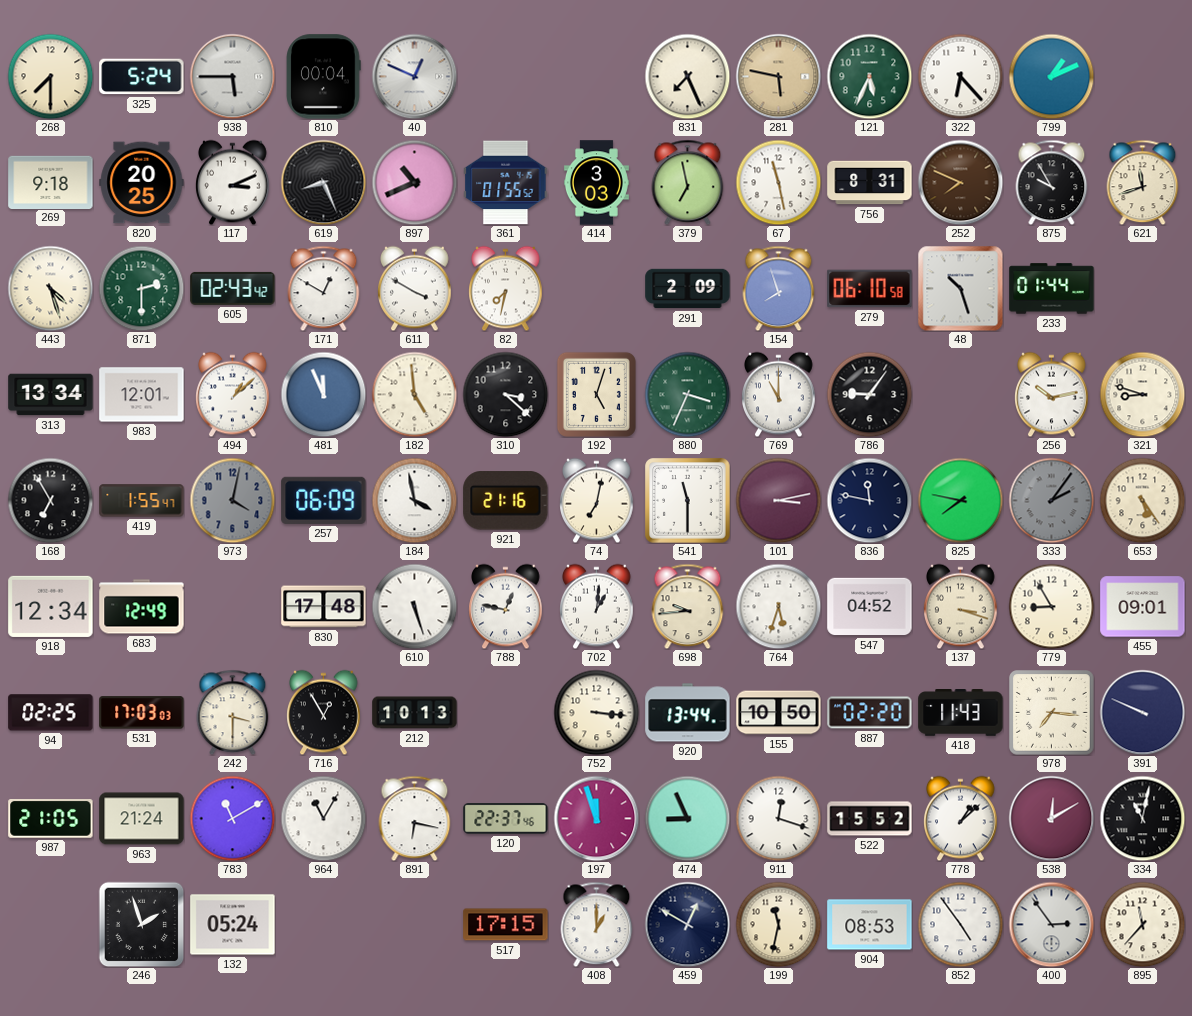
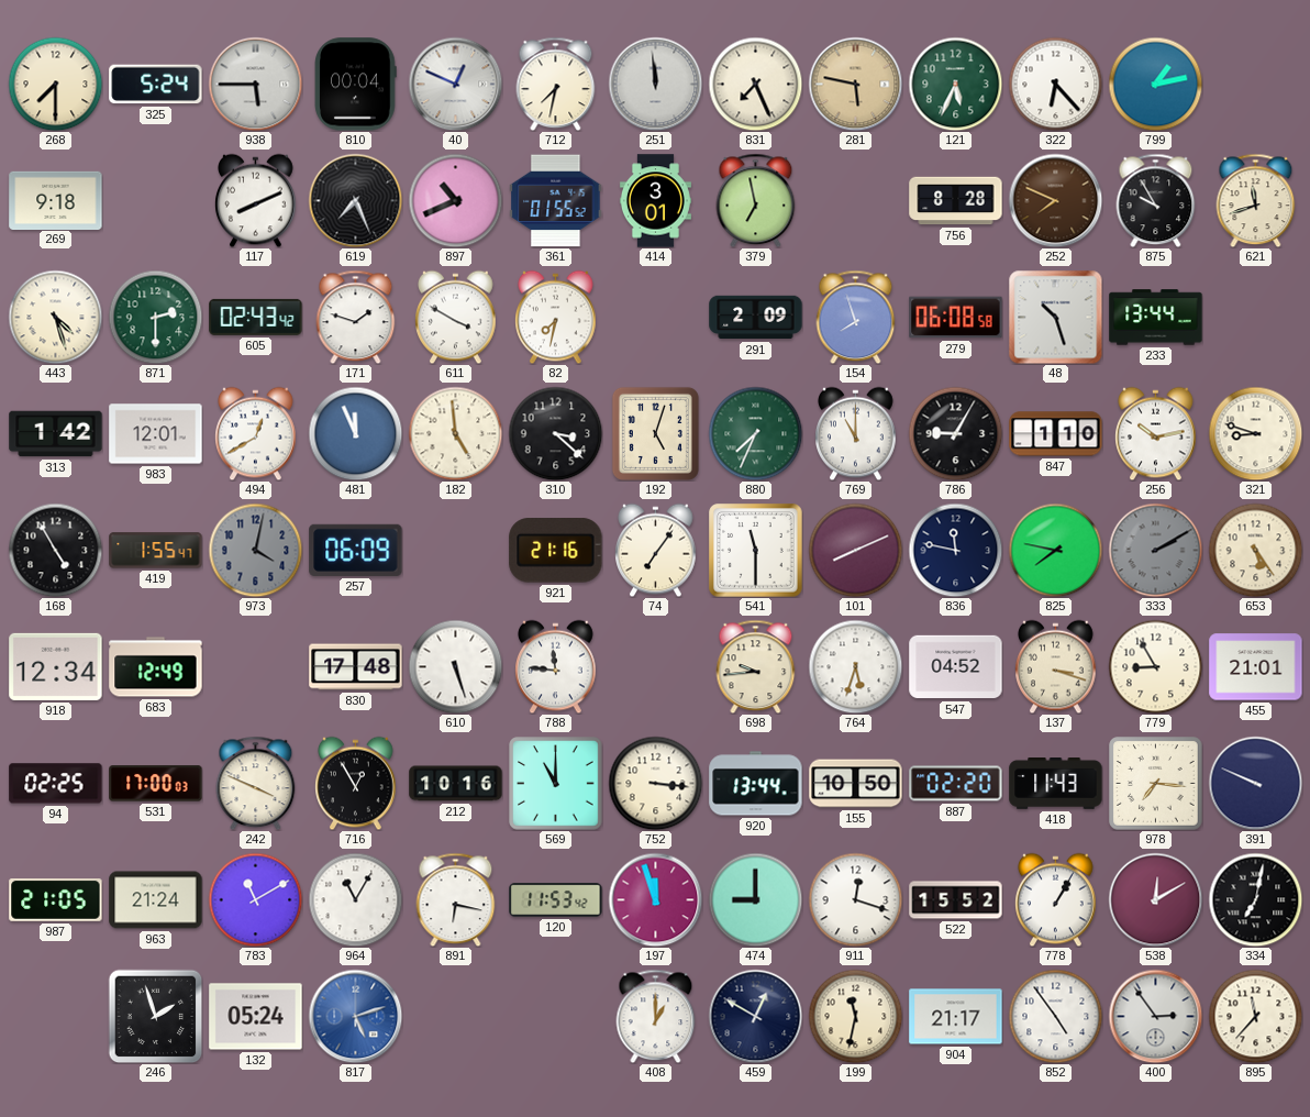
712: none -> 7:32 (556, 84)
251: none -> 11:59 (655, 84)
799: 1:11 -> 1:13 (1155, 84)
820: 20:25 -> none (142, 183)
117: 3:11 -> 8:11 (256, 200)
619: 8:26 -> 7:26 (355, 200)
414: 3:03 -> 3:01 (655, 201)
67: 11:28 -> none (778, 182)
756: 8:31 -> 8:28 (956, 201)
171: 12:50 -> 1:48 (356, 317)
279: 06:10 -> 06:08 (956, 318)
233: 01:44 -> 13:44 (1156, 318)
313: 13:34 -> 1:42 (56, 434)
494: 1:08 -> 12:40 (256, 433)
880: 3:34 -> 7:34 (755, 433)
786: 9:06 -> 9:05 (955, 433)
847: none -> 1:10 (1056, 434)
168: 6:55 -> 4:55 (55, 550)
184: 3:58 -> none (414, 500)
74: 7:02 -> 7:06 (656, 550)
101: 3:13 -> 8:11 (855, 550)
333: 2:06 -> 2:10 (1155, 550)
788: 12:47 -> 11:46 (556, 666)
702: 1:01 -> none (597, 606)
455: 09:01 -> 21:01 (1256, 667)
531: 17:03 -> 17:00 (156, 784)
242: 3:30 -> 3:49 (256, 783)
212: 10:13 -> 10:16 (456, 784)
569: none -> 11:00 (556, 784)
120: 22:37 -> 11:53 (556, 900)
474: 8:56 -> 9:00 (755, 899)
778: 1:08 -> 1:05 (1056, 899)
334: 11:02 -> 7:02 (1255, 899)
817: none -> 5:12 (355, 1016)
517: 17:15 -> none (506, 925)
904: 08:53 -> 21:17 (956, 1017)
